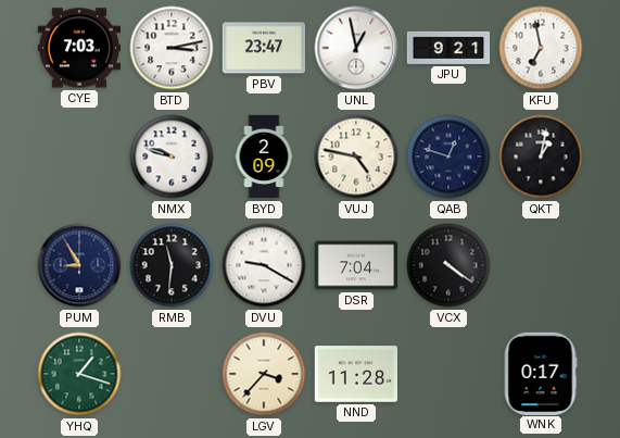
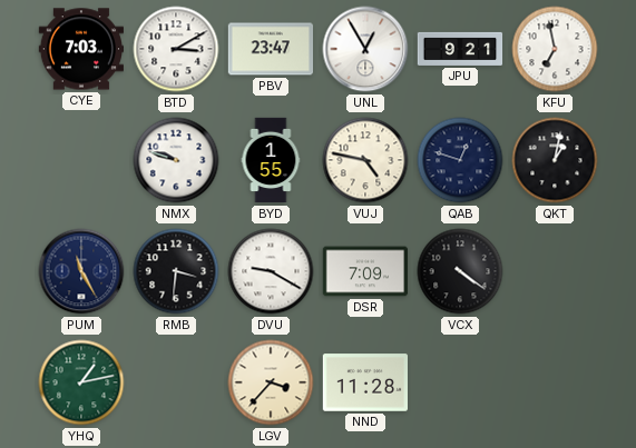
BTD: 3:13 -> 3:10 (176, 49)
UNL: 12:58 -> 12:55 (365, 49)
BYD: 2:09 -> 1:55 (271, 160)
PUM: 8:55 -> 11:25 (81, 271)
RMB: 11:31 -> 3:31 (176, 271)
DSR: 7:04 -> 7:09 (365, 271)
YHQ: 1:18 -> 1:13 (81, 382)
WNK: 0:17 -> none (541, 373)
